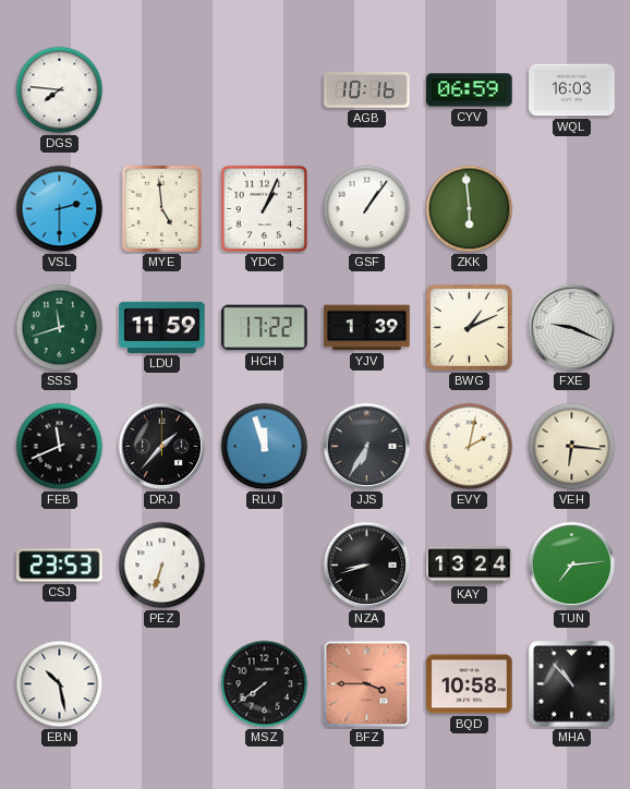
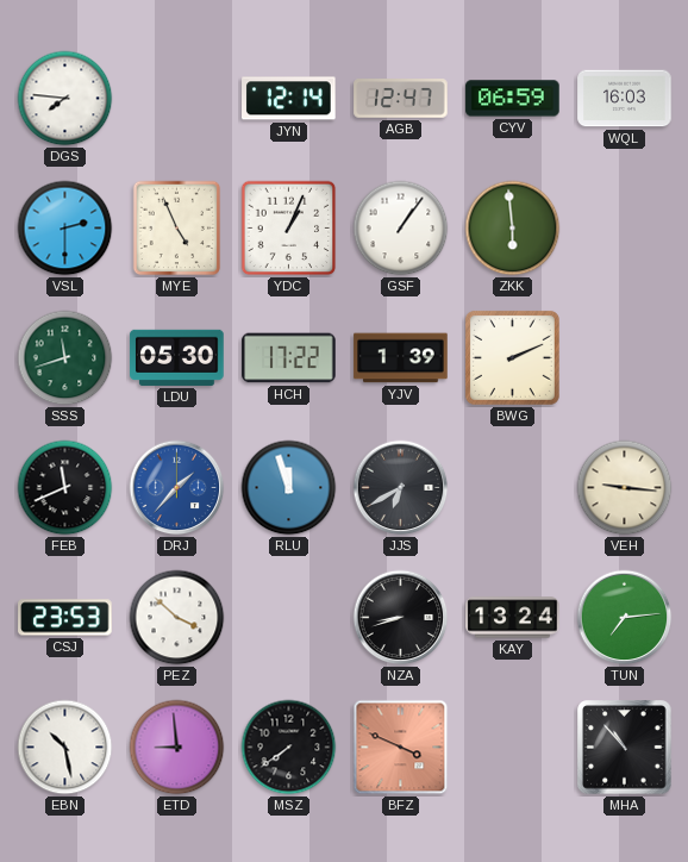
JYN: none -> 12:14 (289, 99)
AGB: 10:16 -> 12:47 (401, 99)
MYE: 4:59 -> 4:56 (177, 229)
LDU: 11:59 -> 05:30 (177, 357)
BWG: 1:11 -> 2:11 (512, 357)
FXE: 9:19 -> none (572, 328)
DRJ dial: black -> blue (177, 488)
JJS: 6:35 -> 6:40 (401, 488)
EVY: 2:02 -> none (470, 447)
VEH: 6:16 -> 9:16 (625, 488)
PEZ: 6:33 -> 3:52 (177, 618)
ETD: none -> 8:59 (177, 748)
BFZ: 3:45 -> 3:49 (401, 748)
BQD: 10:58 -> none (470, 684)
